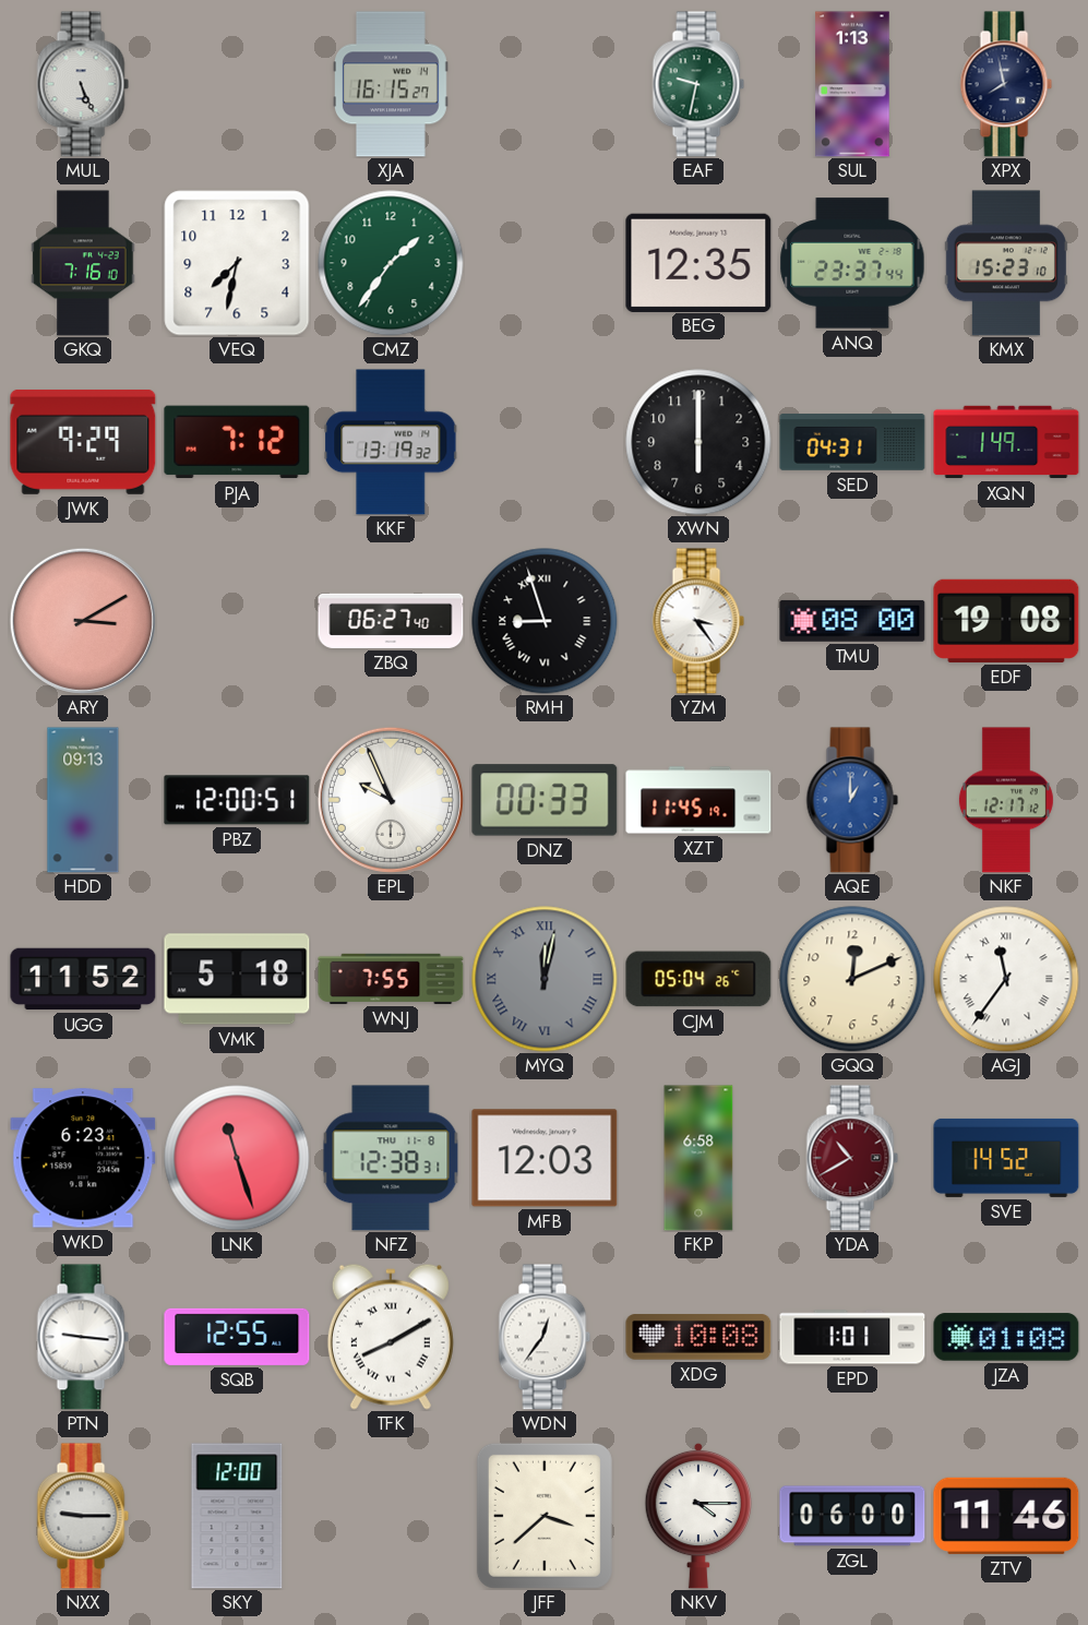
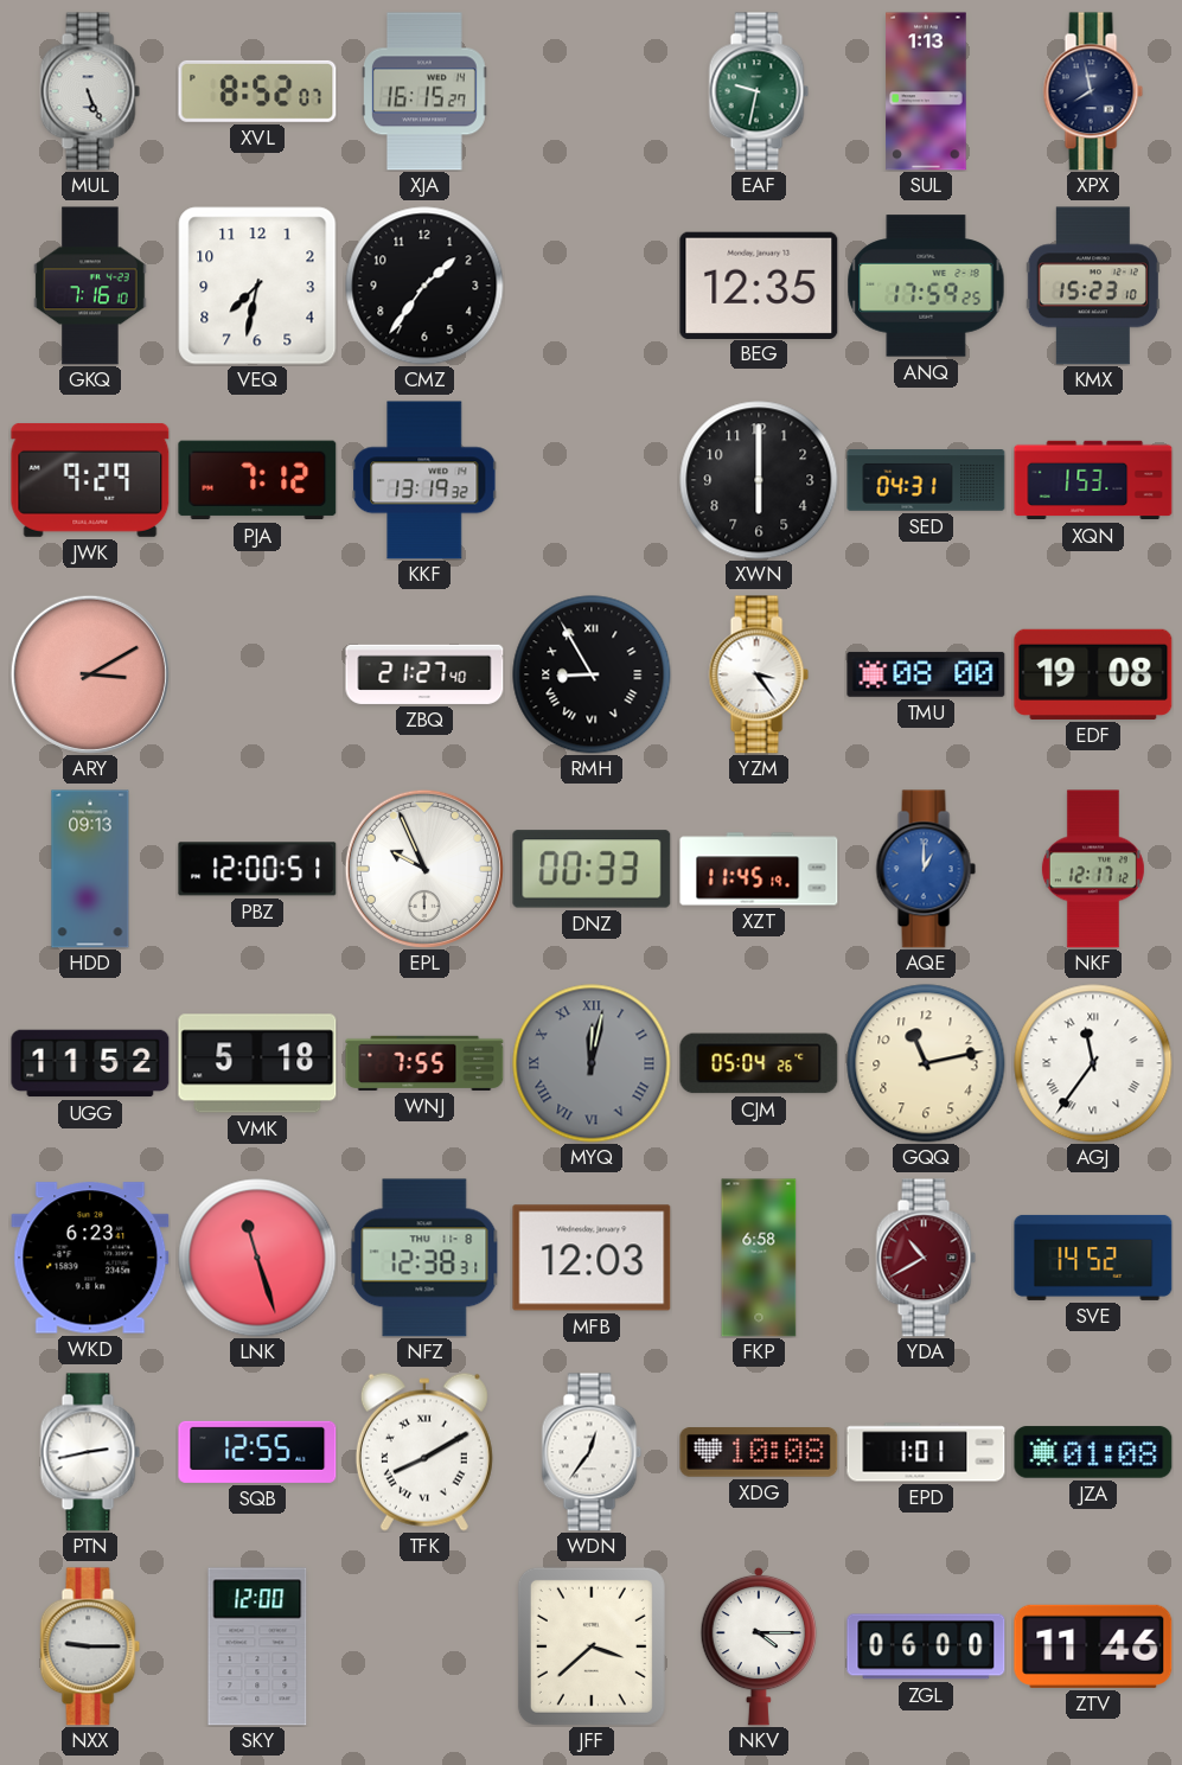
XVL: none -> 8:52 (257, 91)
CMZ dial: green -> black (424, 286)
ANQ: 23:37 -> 17:59 (926, 286)
XQN: 1:49 -> 1:53 (1093, 480)
ZBQ: 06:27 -> 21:27 (424, 674)
RMH: 8:57 -> 8:55 (592, 674)
GQQ: 12:11 -> 11:13 (926, 1063)
PTN: 9:16 -> 2:43 (90, 1452)
